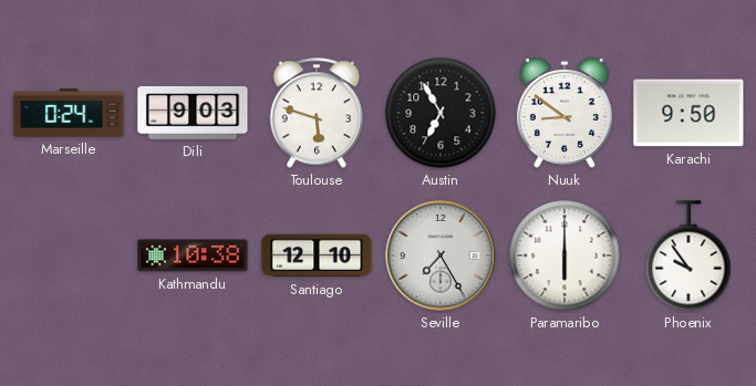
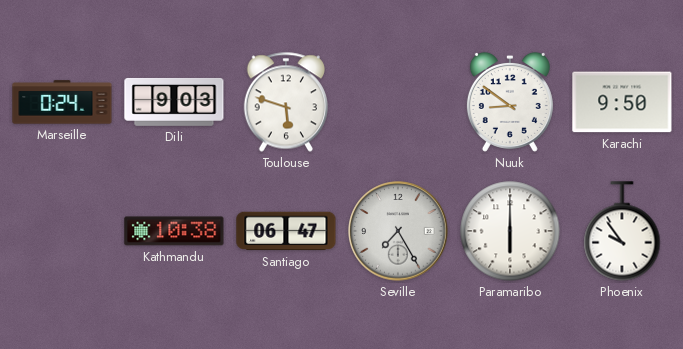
Austin: 6:55 -> none (441, 113)
Santiago: 12:10 -> 06:47 (286, 231)
